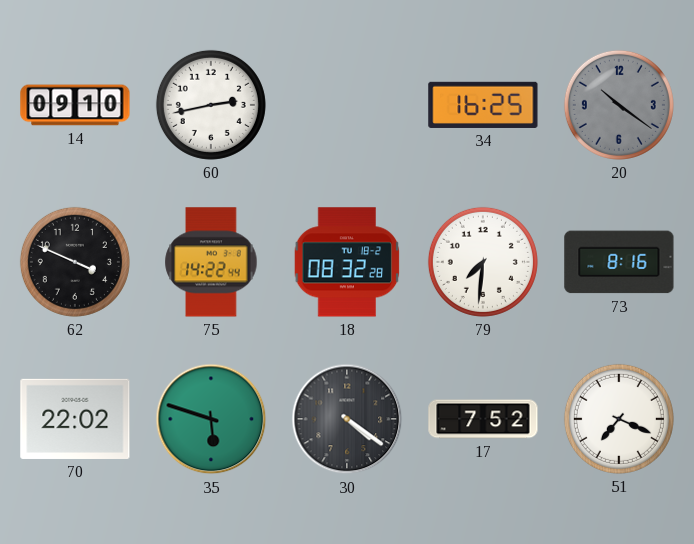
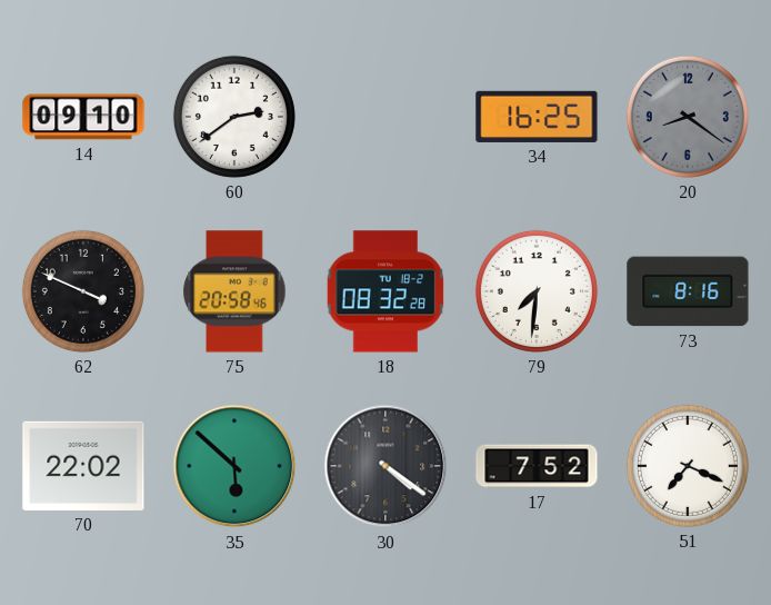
60: 2:43 -> 2:39 (234, 117)
20: 10:21 -> 8:21 (688, 117)
75: 14:22 -> 20:58 (234, 291)
35: 5:48 -> 5:52 (234, 466)
